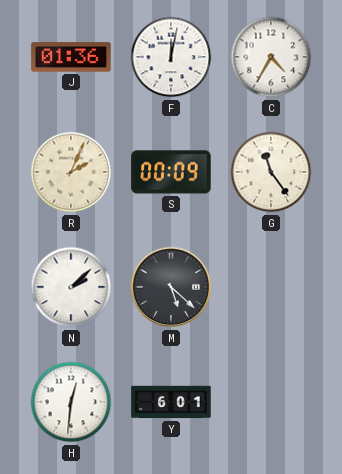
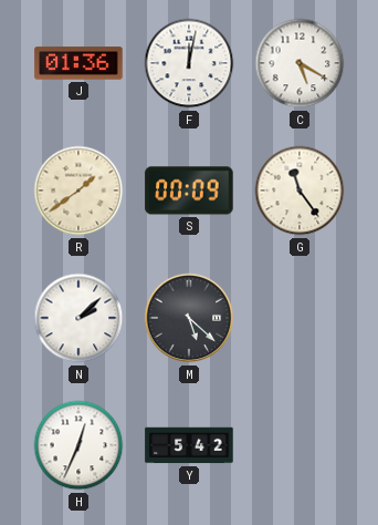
C: 4:35 -> 5:20 (300, 63)
R: 2:04 -> 1:39 (78, 191)
H: 12:31 -> 12:34 (78, 445)
Y: 6:01 -> 5:42 (189, 445)
